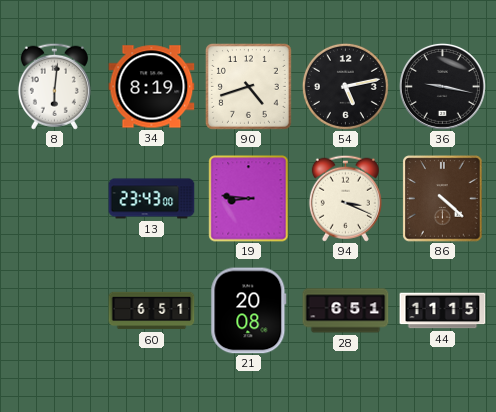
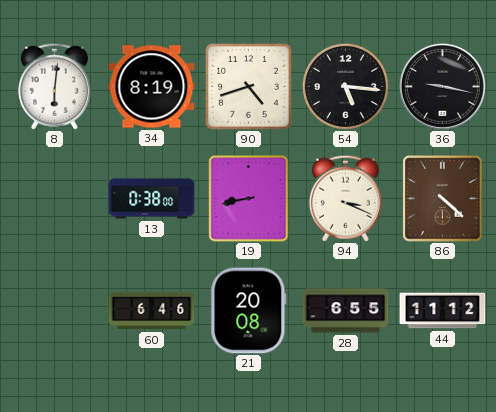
54: 5:13 -> 5:16 (345, 86)
13: 23:43 -> 0:38 (152, 199)
19: 8:46 -> 8:43 (249, 199)
60: 6:51 -> 6:46 (152, 311)
28: 6:51 -> 6:55 (346, 311)
44: 11:15 -> 11:12 (443, 311)
